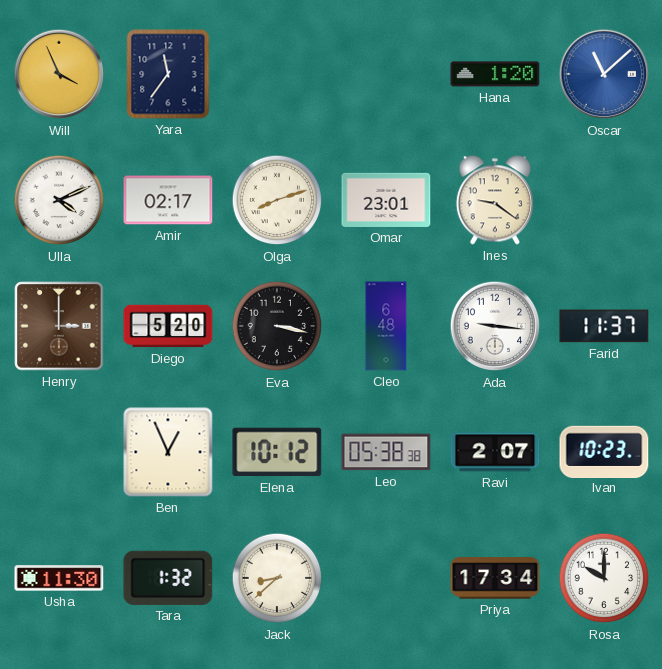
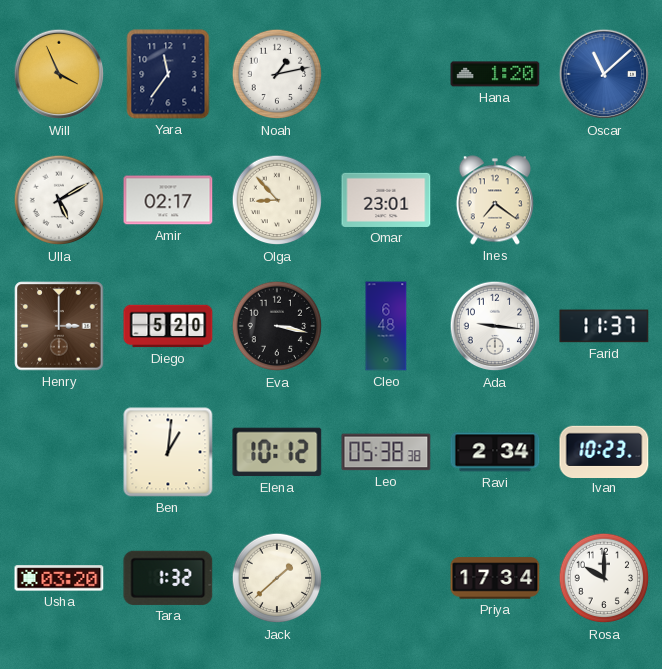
Noah: none -> 1:13 (277, 74)
Ulla: 4:11 -> 5:10 (59, 200)
Olga: 8:12 -> 8:53 (277, 200)
Ines: 9:21 -> 7:21 (495, 200)
Ben: 12:56 -> 1:01 (168, 452)
Ravi: 2:07 -> 2:34 (495, 452)
Usha: 11:30 -> 03:20 (59, 578)
Jack: 8:38 -> 1:38 (277, 578)
